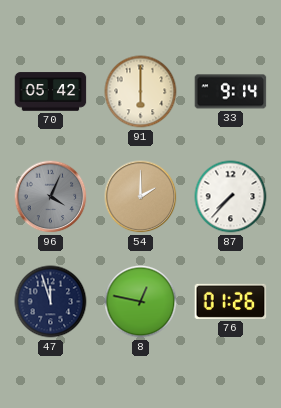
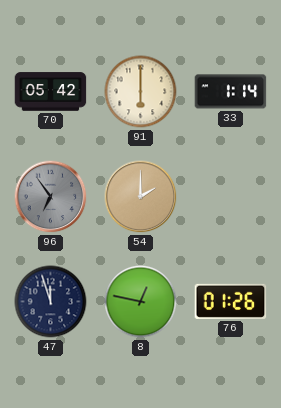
33: 9:14 -> 1:14 (231, 92)
96: 4:04 -> 6:54 (51, 197)
87: 7:37 -> none (231, 197)
